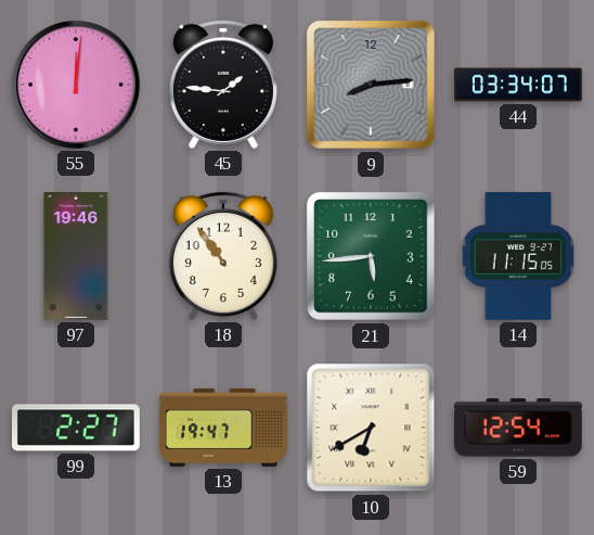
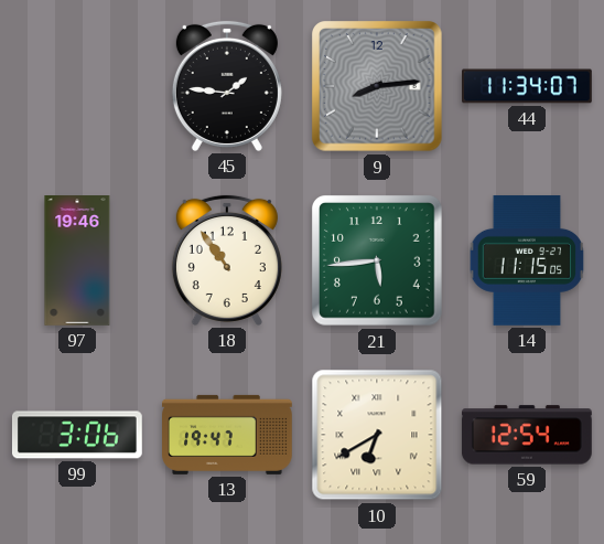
55: 12:01 -> none (76, 85)
44: 03:34 -> 11:34 (528, 86)
99: 2:27 -> 3:06 (77, 435)
